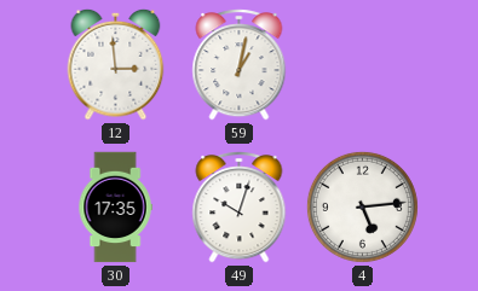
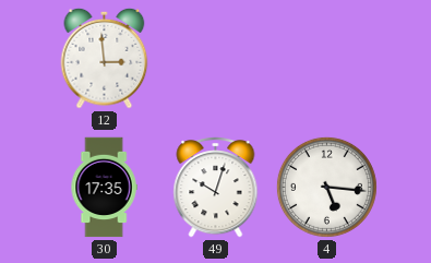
59: 1:02 -> none (240, 65)
4: 5:14 -> 5:16 (326, 187)
